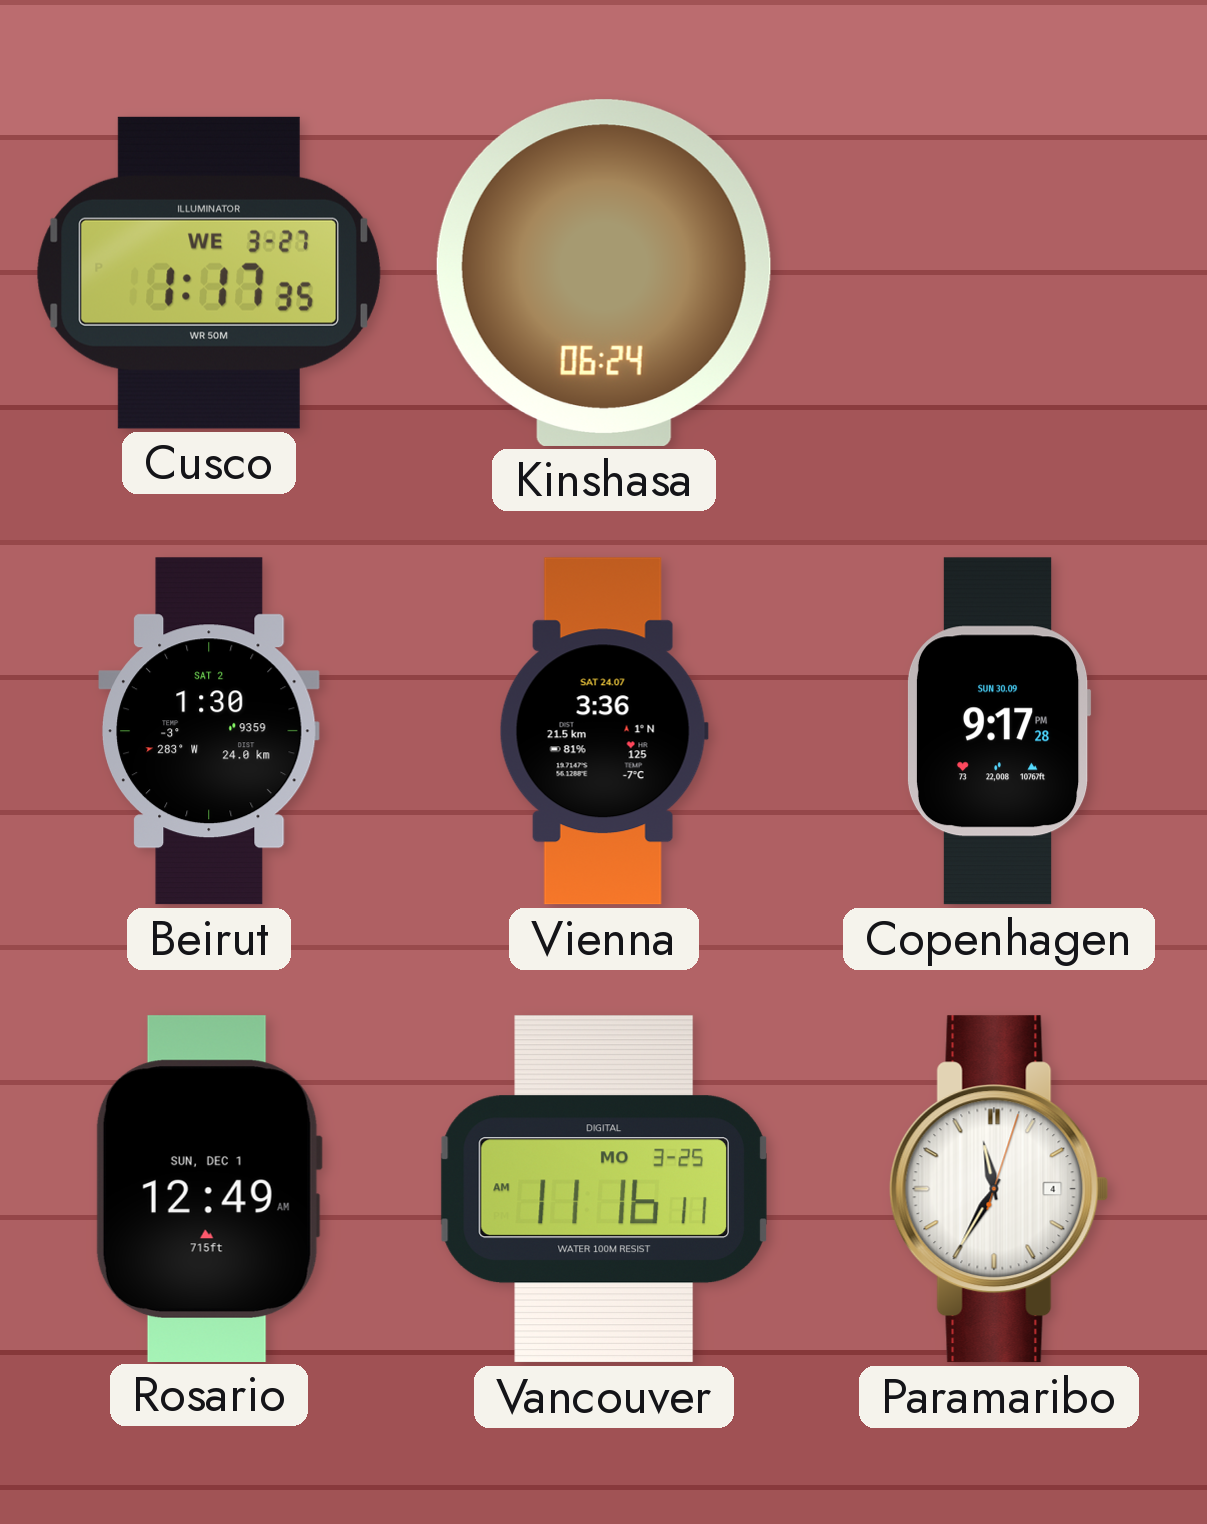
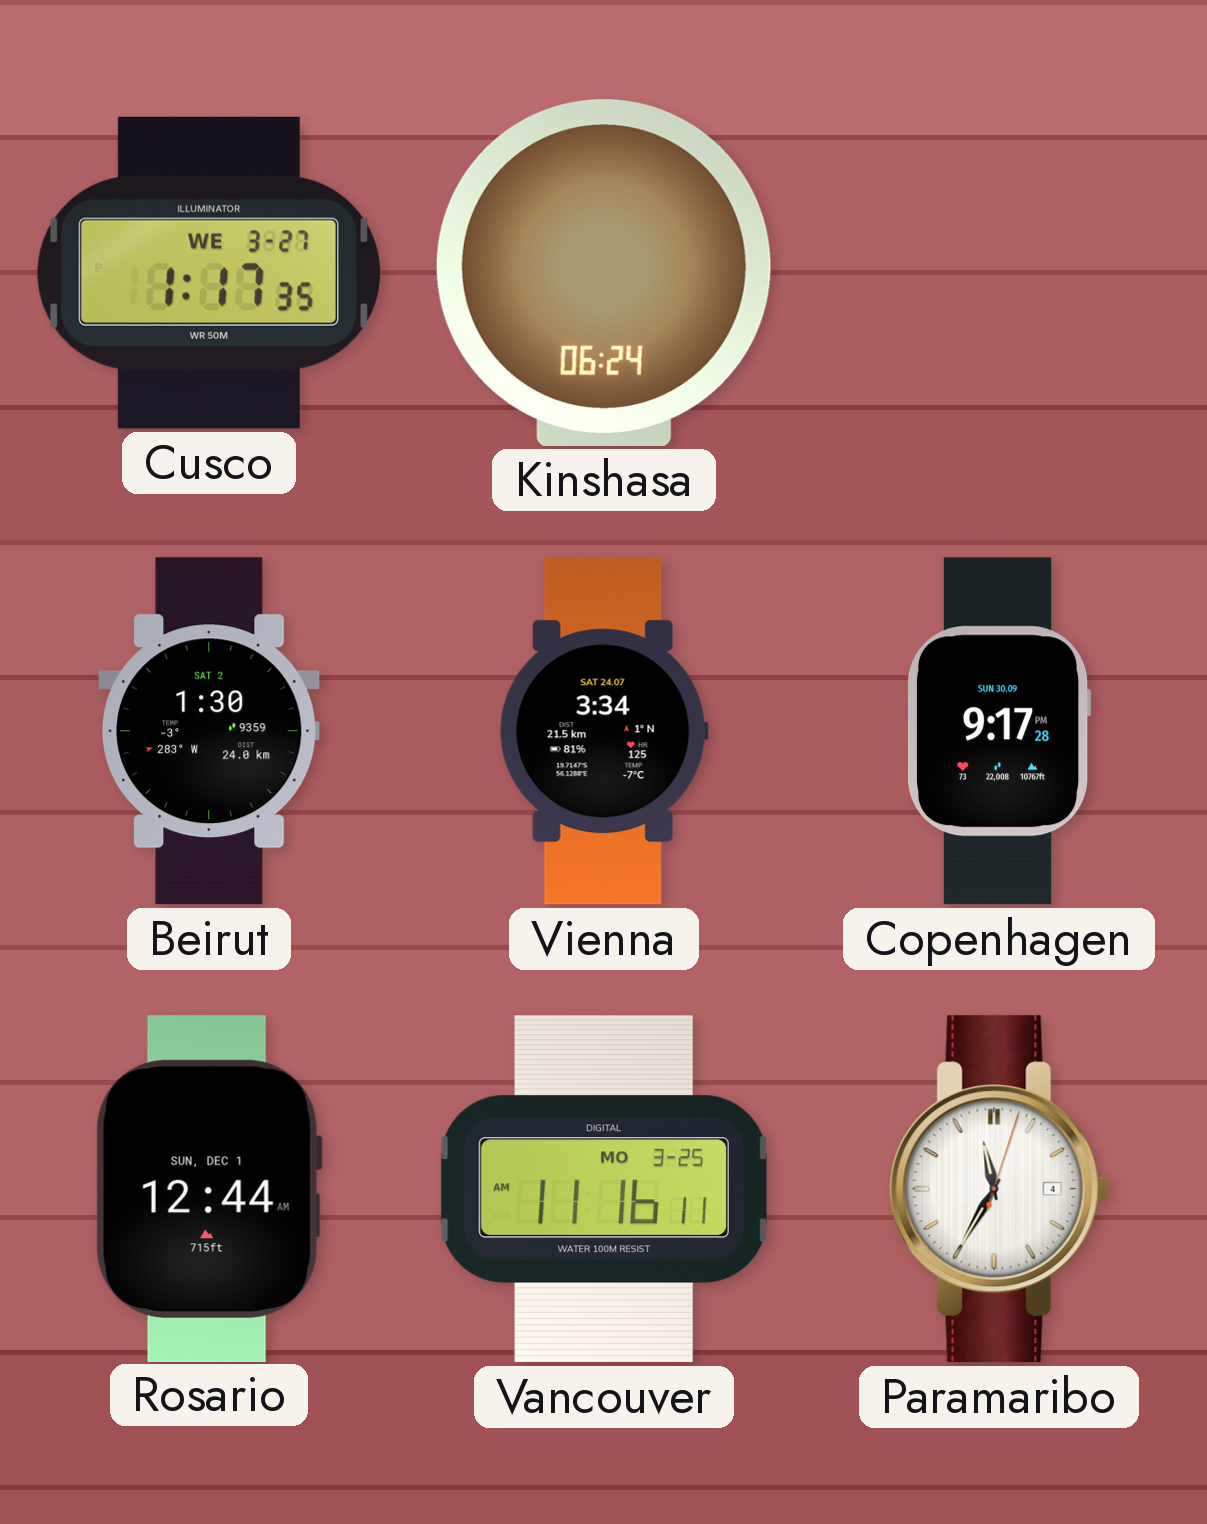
Vienna: 3:36 -> 3:34 (604, 731)
Rosario: 12:49 -> 12:44 (209, 1188)
